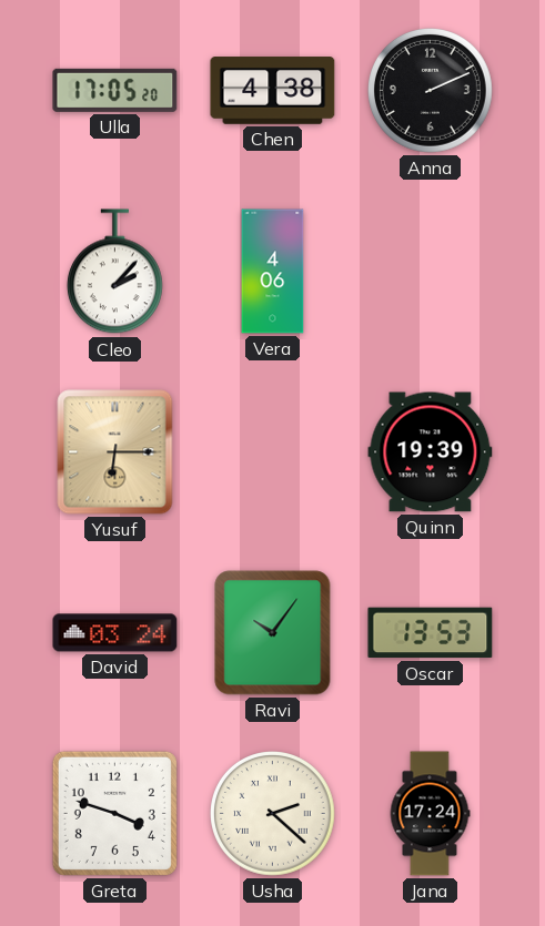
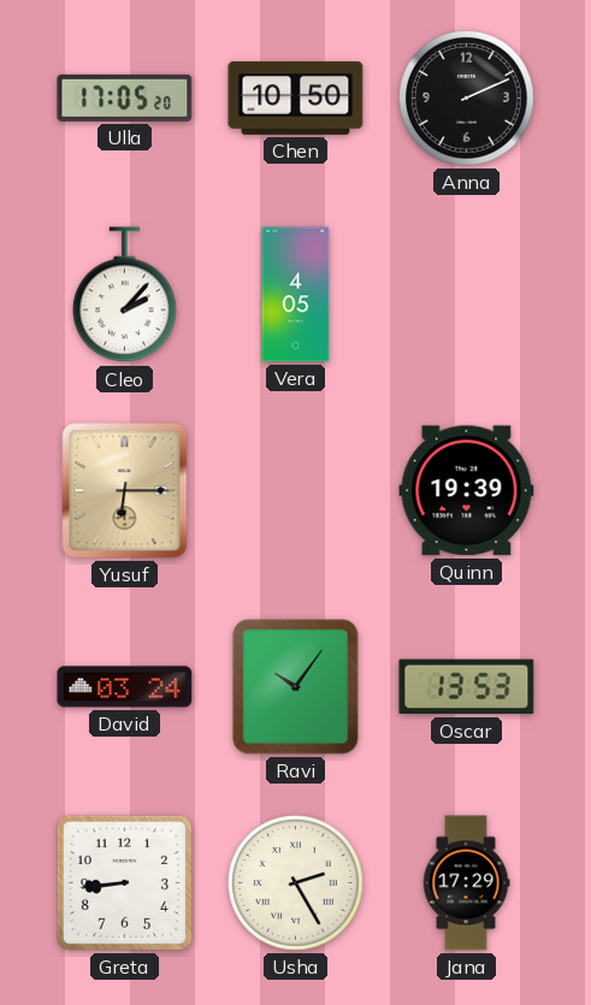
Chen: 4:38 -> 10:50 (296, 99)
Vera: 4:06 -> 4:05 (296, 295)
Greta: 3:48 -> 8:44 (124, 882)
Usha: 2:22 -> 2:25 (296, 883)
Jana: 17:24 -> 17:29 (466, 883)
